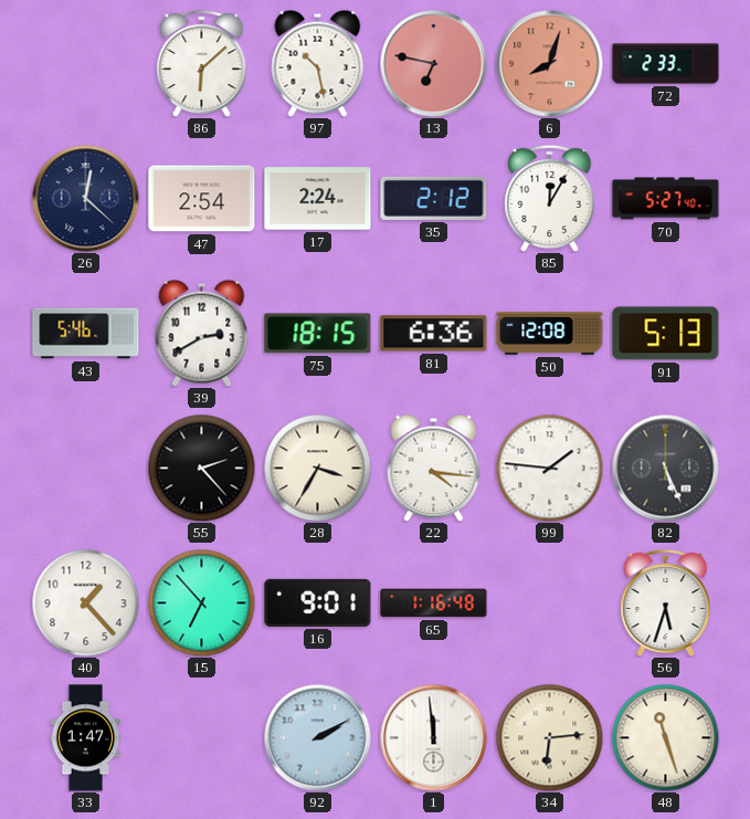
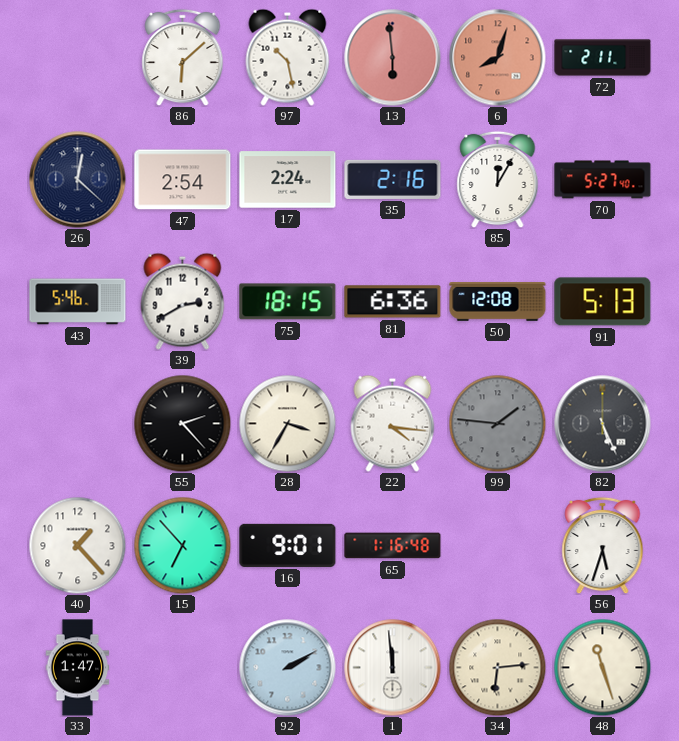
13: 6:47 -> 5:59 (393, 58)
72: 2:33 -> 2:11 (603, 58)
35: 2:12 -> 2:16 (393, 179)
99 dial: white -> grey (497, 423)
